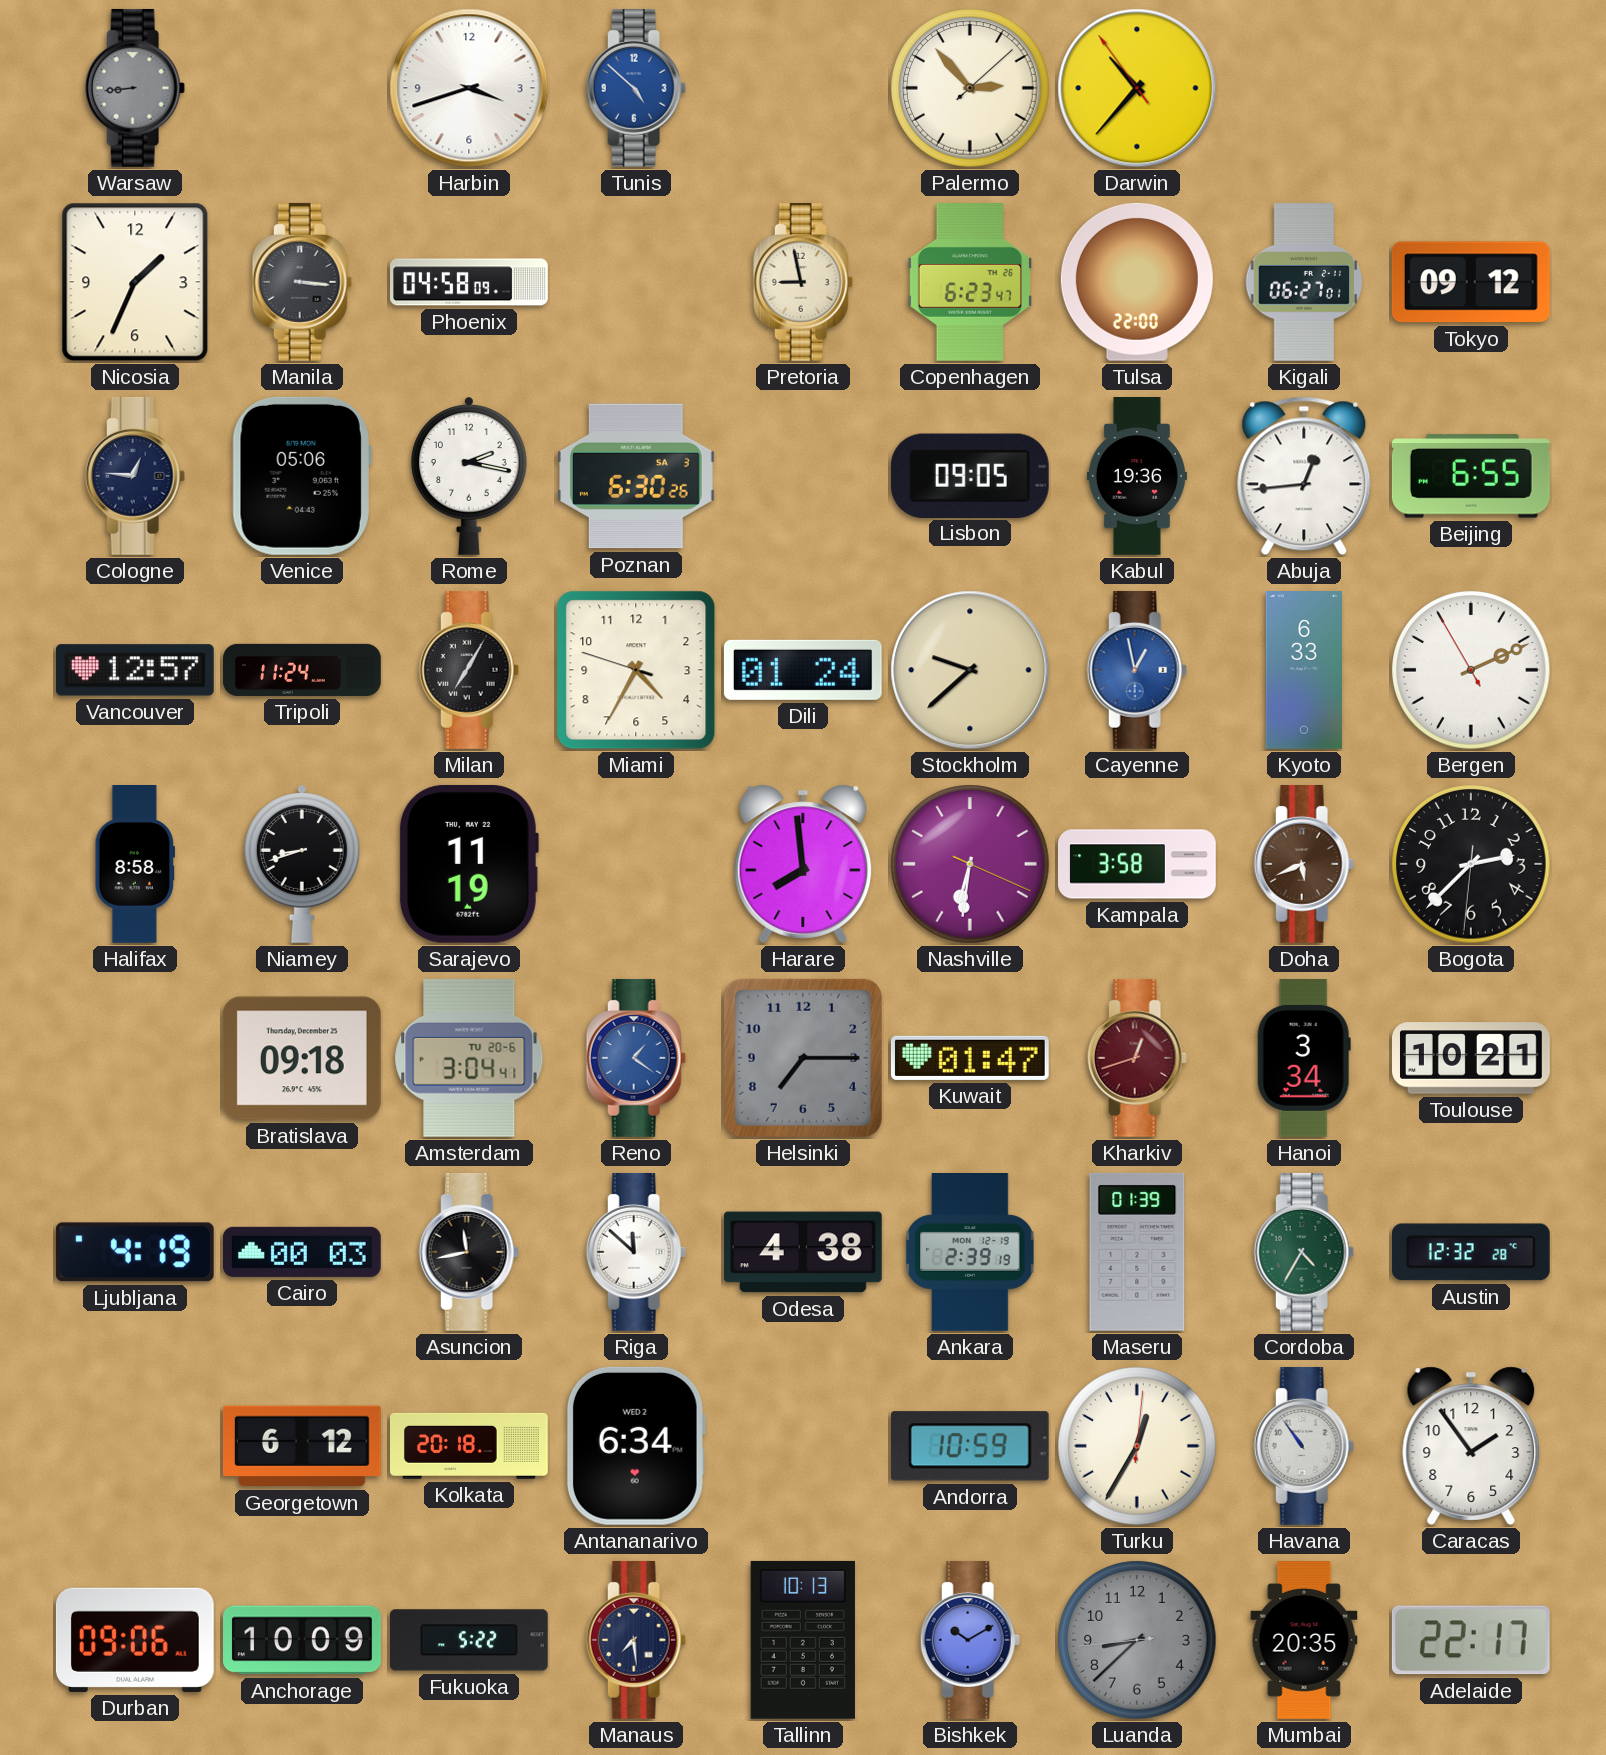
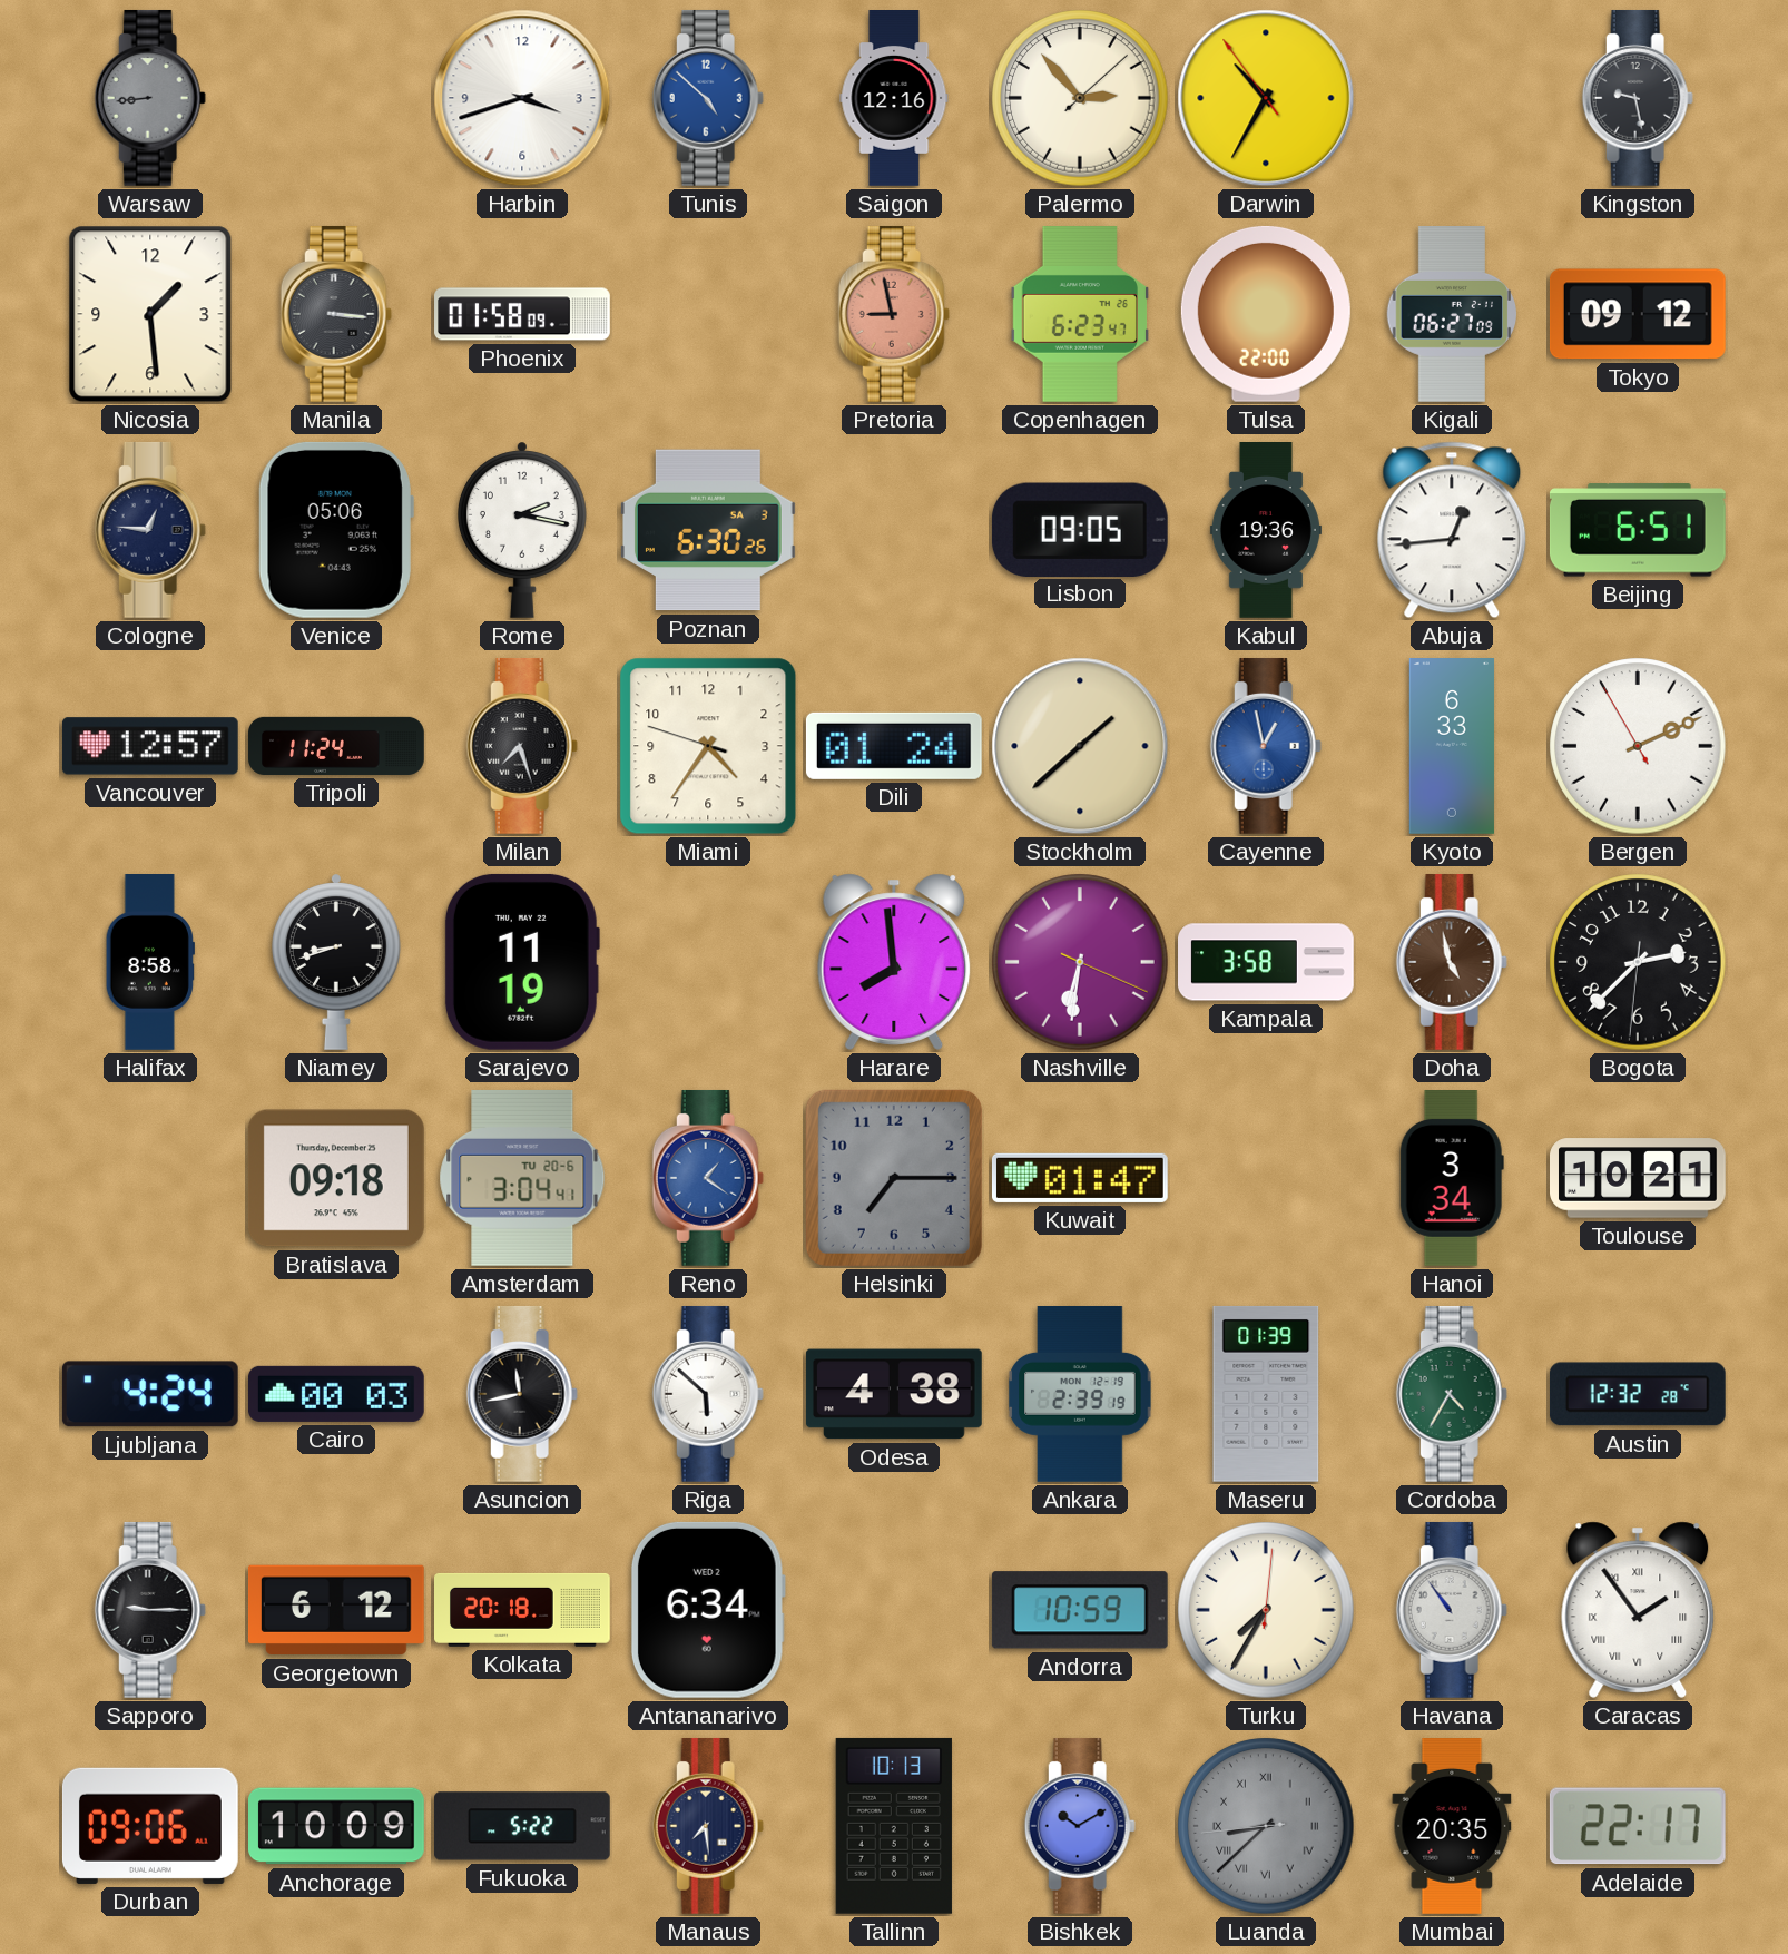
Saigon: none -> 12:16 (894, 99)
Darwin: 10:36 -> 10:34 (1266, 98)
Kingston: none -> 9:28 (1638, 98)
Nicosia: 1:34 -> 1:29 (150, 314)
Phoenix: 04:58 -> 01:58 (522, 314)
Pretoria dial: cream -> salmon (894, 314)
Kigali: 06:27:01 -> 06:27:09 (1452, 315)
Beijing: 6:55 -> 6:51 (1638, 530)
Milan: 7:05 -> 7:27 (522, 746)
Miami: 4:34 -> 4:35 (708, 746)
Stockholm: 9:38 -> 1:38 (1080, 746)
Doha: 5:41 -> 4:58 (1452, 962)
Kharkiv: 12:42 -> none (1137, 1058)
Ljubljana: 4:19 -> 4:24 (150, 1394)
Riga: 11:52 -> 5:52 (708, 1394)
Sapporo: none -> 9:15 (150, 1610)
Turku: 12:35 -> 7:35 (1266, 1610)
Caracas numerals: Arabic -> Roman (1638, 1610)
Luanda numerals: Arabic -> Roman (1266, 1826)
